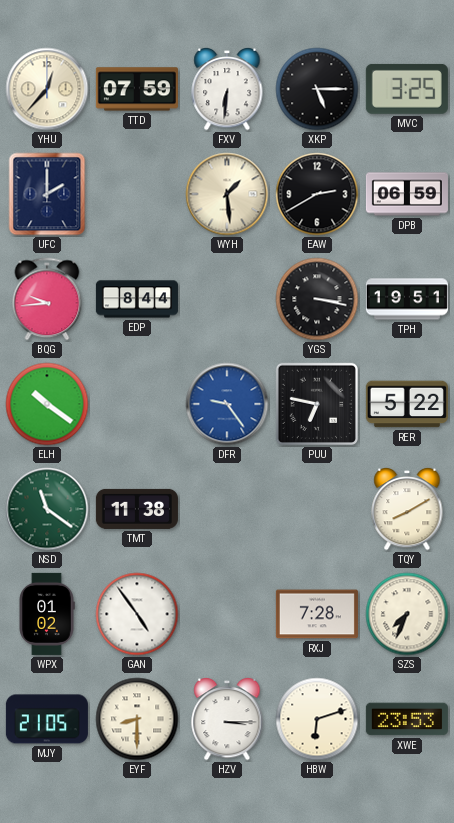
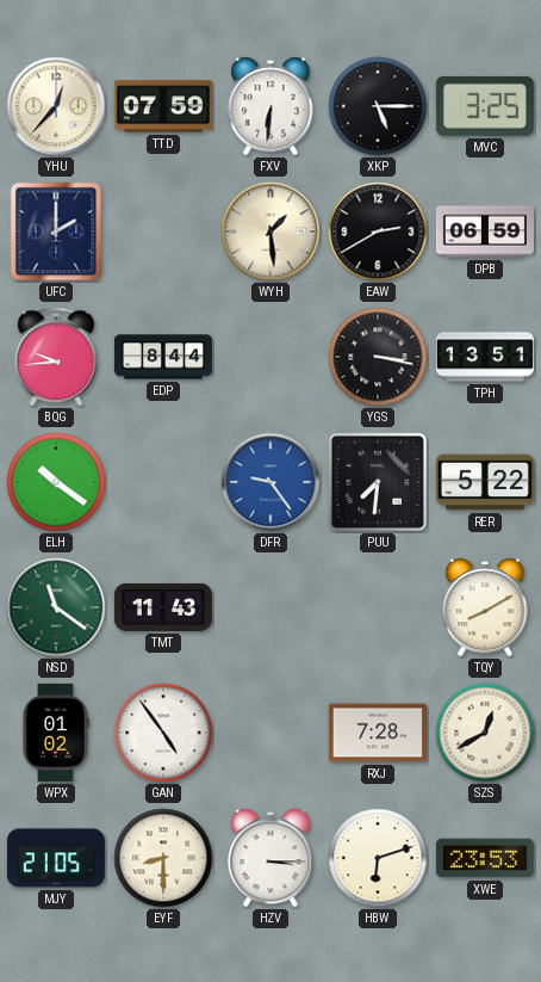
TPH: 19:51 -> 13:51 (485, 357)
PUU: 6:47 -> 7:31 (378, 482)
TMT: 11:38 -> 11:43 (163, 607)
SZS: 7:34 -> 12:40 (485, 733)
